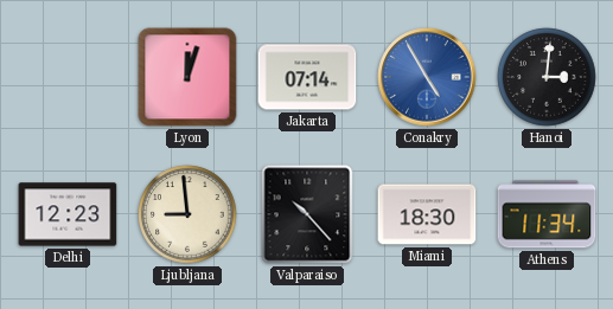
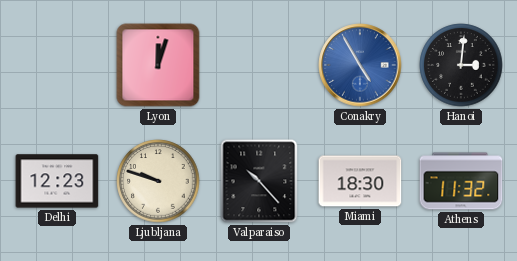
Jakarta: 07:14 -> none (307, 77)
Ljubljana: 8:59 -> 9:48 (158, 181)
Athens: 11:34 -> 11:32 (461, 181)
